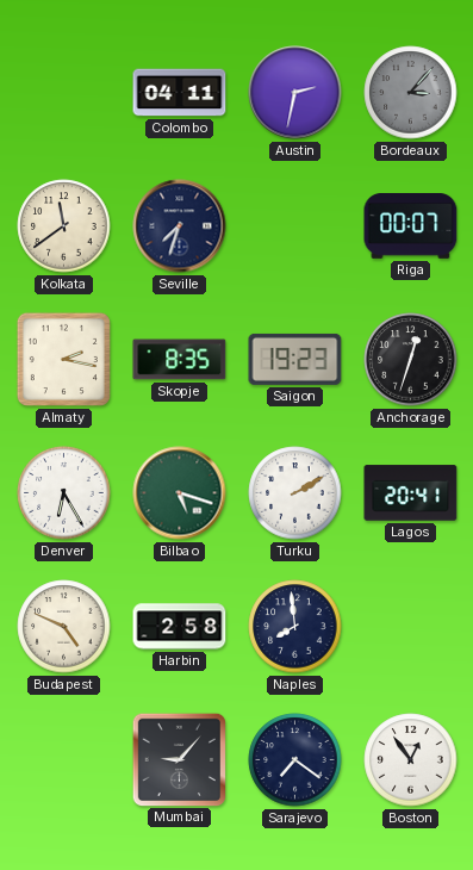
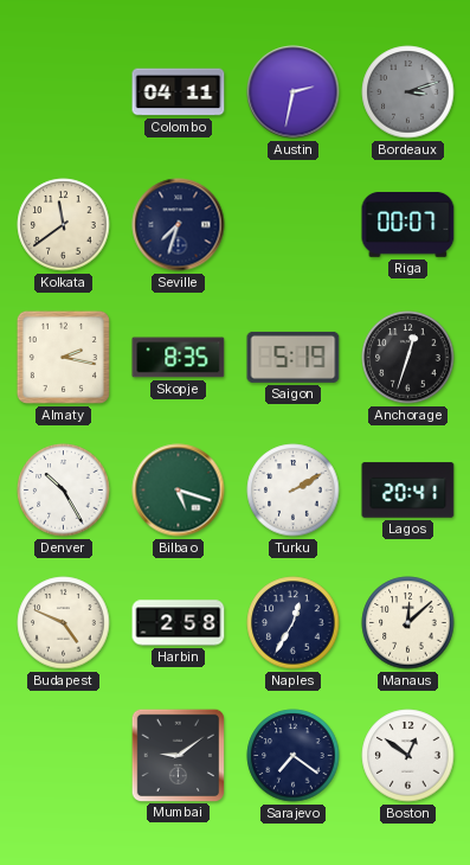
Bordeaux: 3:07 -> 3:12 (408, 92)
Saigon: 19:23 -> 5:19 (294, 357)
Denver: 6:25 -> 10:25 (64, 491)
Naples: 7:59 -> 12:35 (294, 623)
Manaus: none -> 12:08 (408, 623)
Mumbai: 9:07 -> 9:09 (178, 755)
Boston: 12:54 -> 12:51 (408, 756)
